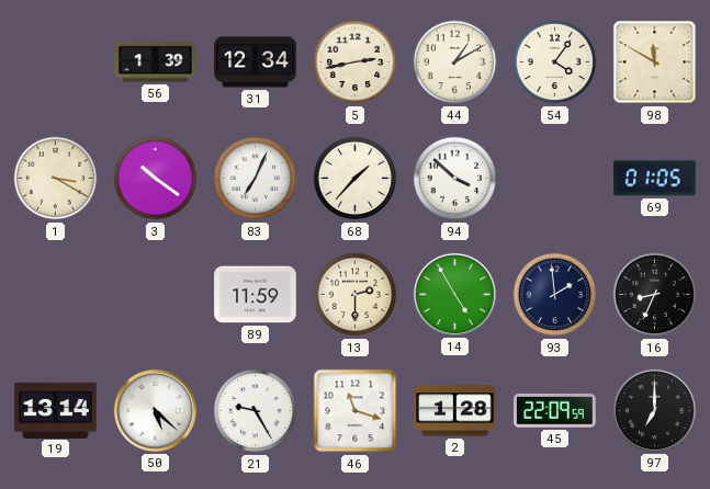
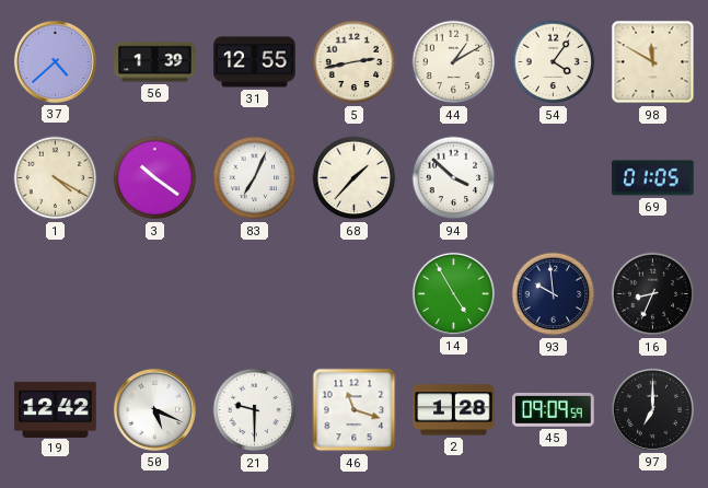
37: none -> 4:38 (55, 61)
31: 12:34 -> 12:55 (255, 62)
1: 3:20 -> 4:20 (56, 178)
89: 11:59 -> none (256, 295)
13: 2:30 -> none (356, 295)
93: 1:59 -> 9:59 (554, 294)
19: 13:14 -> 12:42 (56, 409)
50: 5:22 -> 5:19 (154, 409)
21: 9:25 -> 9:30 (255, 410)
45: 22:09 -> 09:09 (554, 410)
